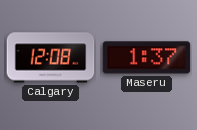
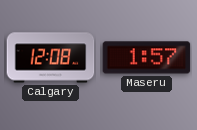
Maseru: 1:37 -> 1:57 (147, 58)
